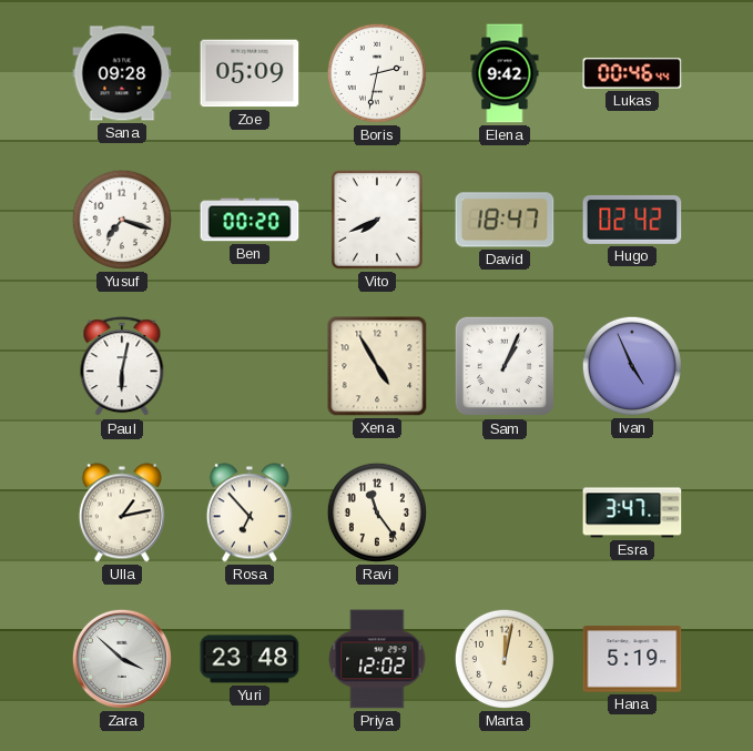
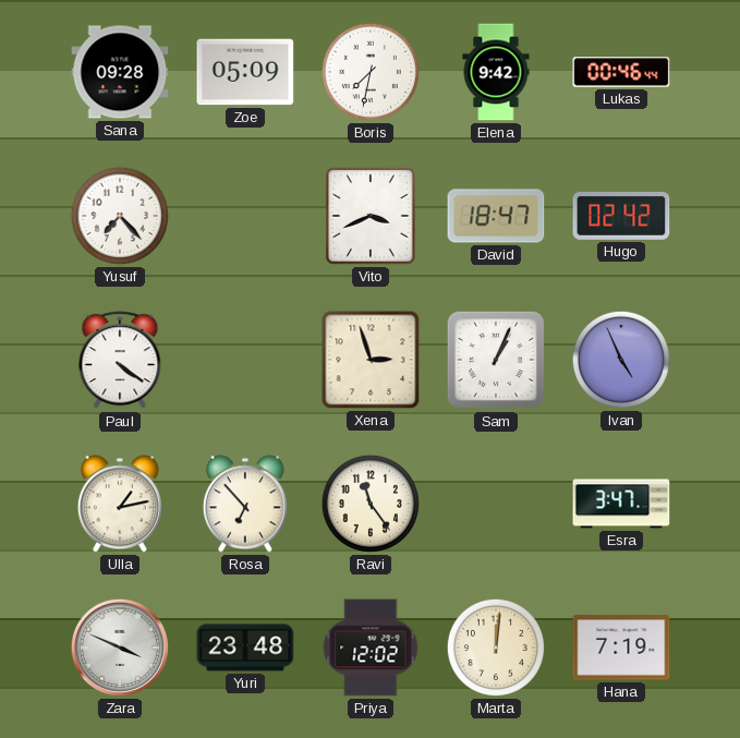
Boris: 2:32 -> 7:32 (371, 72)
Yusuf: 7:18 -> 7:23 (120, 216)
Ben: 00:20 -> none (250, 220)
Vito: 7:41 -> 3:41 (371, 216)
Paul: 6:02 -> 4:21 (120, 361)
Xena: 4:55 -> 2:57 (371, 360)
Zara: 3:52 -> 3:49 (120, 648)
Marta: 12:02 -> 12:01 (496, 648)
Hana: 5:19 -> 7:19 (621, 648)
